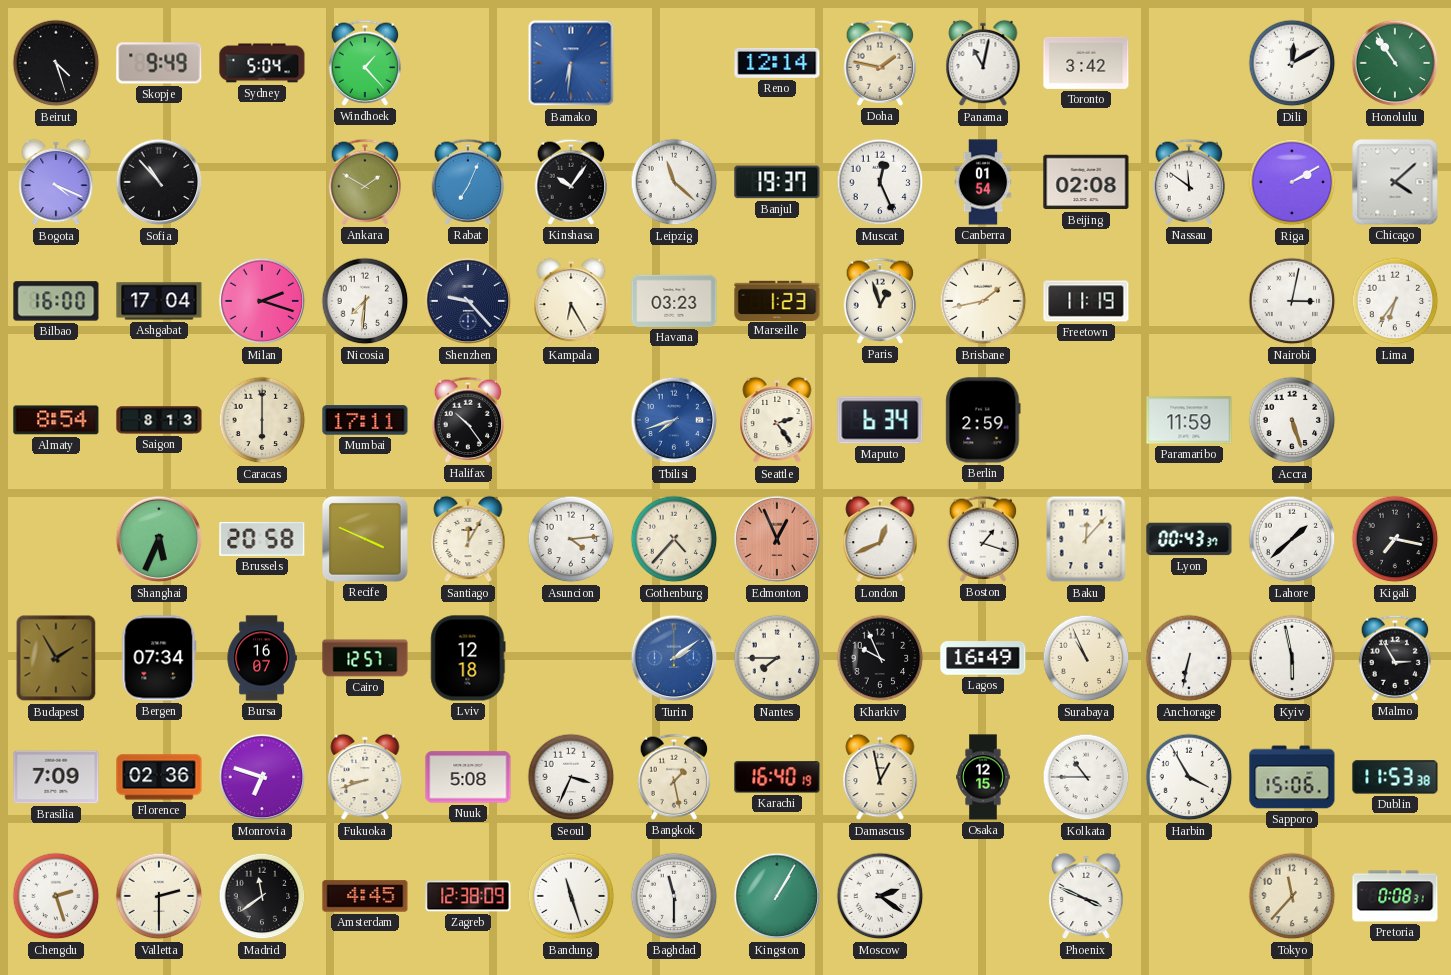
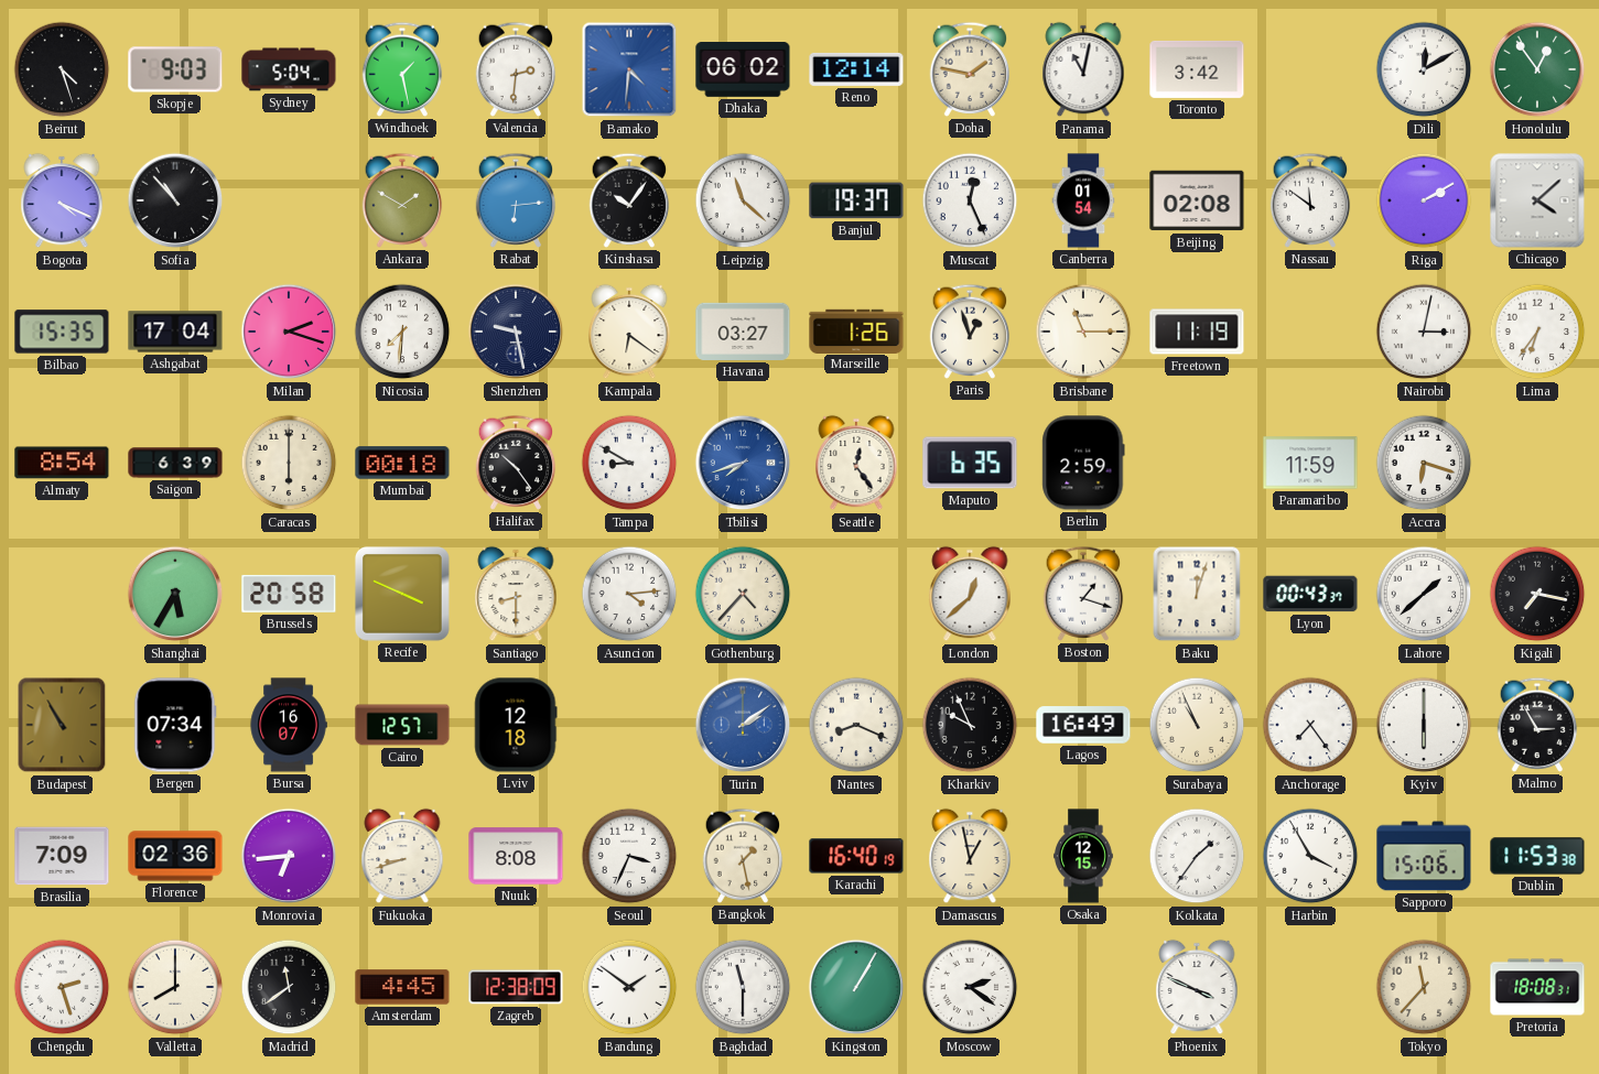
Skopje: 9:49 -> 9:03 (175, 69)
Windhoek: 1:23 -> 1:28 (402, 69)
Valencia: none -> 2:31 (516, 69)
Bamako: 6:31 -> 4:31 (629, 69)
Dhaka: none -> 06:02 (743, 70)
Honolulu: 10:54 -> 12:54 (1537, 69)
Rabat: 7:04 -> 6:14 (516, 200)
Bilbao: 16:00 -> 15:35 (62, 332)
Shenzhen: 9:23 -> 9:28 (516, 332)
Kampala: 6:25 -> 6:21 (629, 332)
Havana: 03:23 -> 03:27 (743, 332)
Marseille: 1:23 -> 1:26 (856, 330)
Brisbane: 1:43 -> 11:15 (1083, 332)
Saigon: 8:13 -> 6:39 (175, 463)
Mumbai: 17:11 -> 00:18 (402, 463)
Tampa: none -> 8:50 (629, 463)
Seattle: 2:24 -> 12:24 (856, 463)
Maputo: 6:34 -> 6:35 (970, 463)
Accra: 5:27 -> 6:18 (1424, 463)
Shanghai: 5:34 -> 5:35 (175, 594)
Santiago: 12:05 -> 8:30 (516, 594)
Edmonton: 12:56 -> none (777, 539)
London: 12:41 -> 12:38 (970, 594)
Baku: 12:07 -> 12:03 (1197, 594)
Budapest: 1:55 -> 10:55 (62, 725)
Nantes: 7:45 -> 8:19 (856, 725)
Anchorage: 6:32 -> 7:24 (1310, 725)
Kyiv: 5:58 -> 6:00 (1424, 725)
Monrovia: 6:48 -> 6:44 (289, 856)
Nuuk: 5:08 -> 8:08 (516, 856)
Kolkata: 10:45 -> 1:36 (1197, 856)
Valletta: 2:30 -> 8:00 (175, 987)
Bandung: 11:27 -> 1:51 (629, 987)
Pretoria: 0:08 -> 18:08 (1537, 987)
